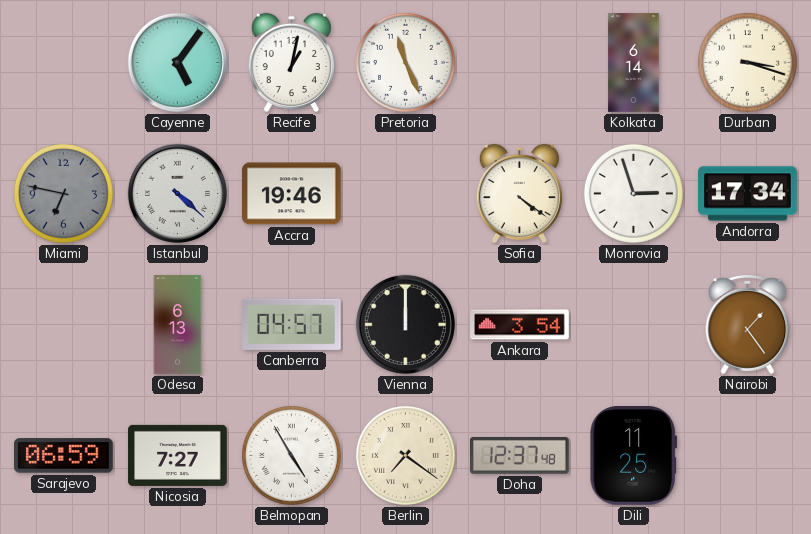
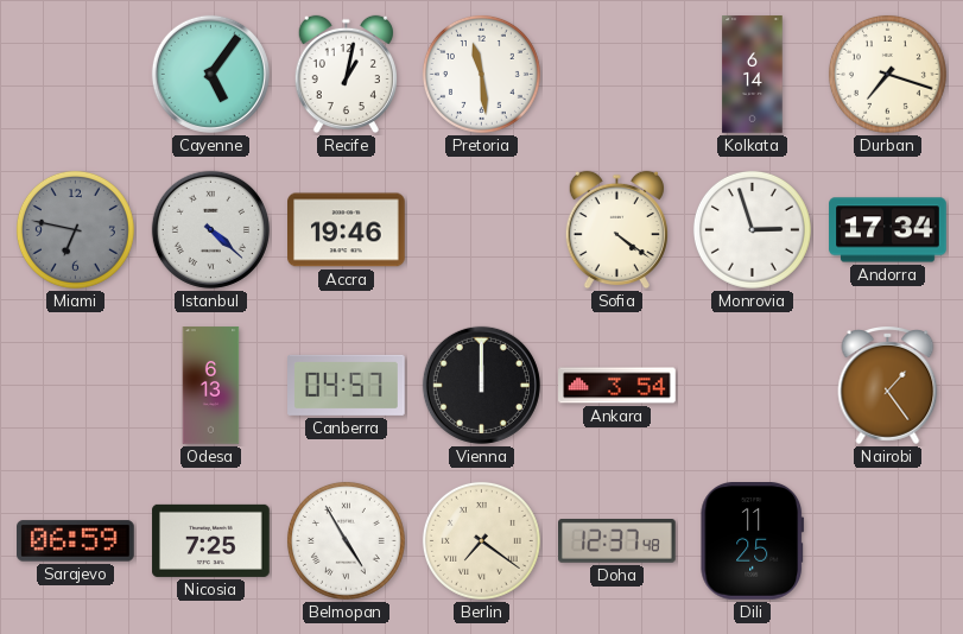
Pretoria: 11:26 -> 11:29 (481, 74)
Durban: 3:18 -> 7:18 (887, 74)
Nicosia: 7:27 -> 7:25 (211, 540)
